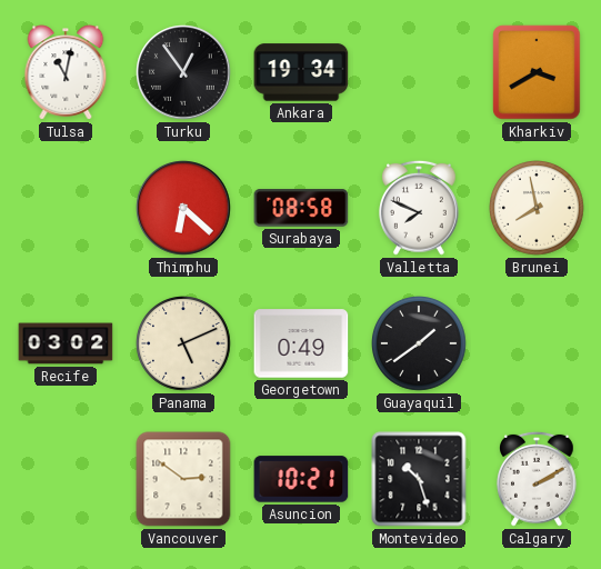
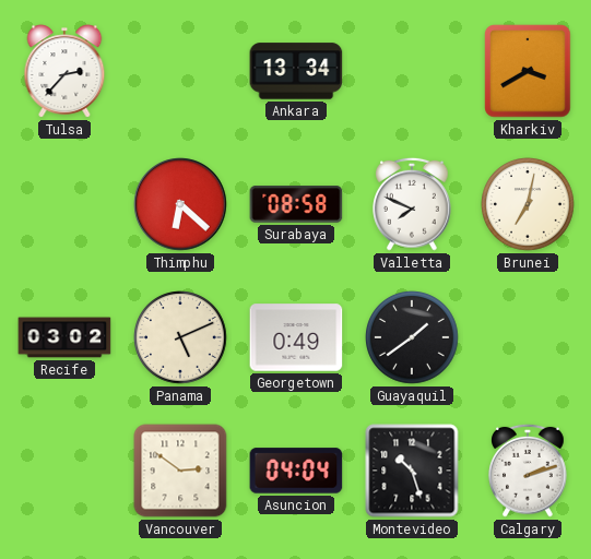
Tulsa: 11:02 -> 2:37 (64, 71)
Turku: 12:54 -> none (183, 72)
Ankara: 19:34 -> 13:34 (296, 71)
Brunei: 7:58 -> 7:02 (529, 205)
Asuncion: 10:21 -> 04:04 (296, 471)
Calgary: 2:10 -> 2:12 (529, 471)
